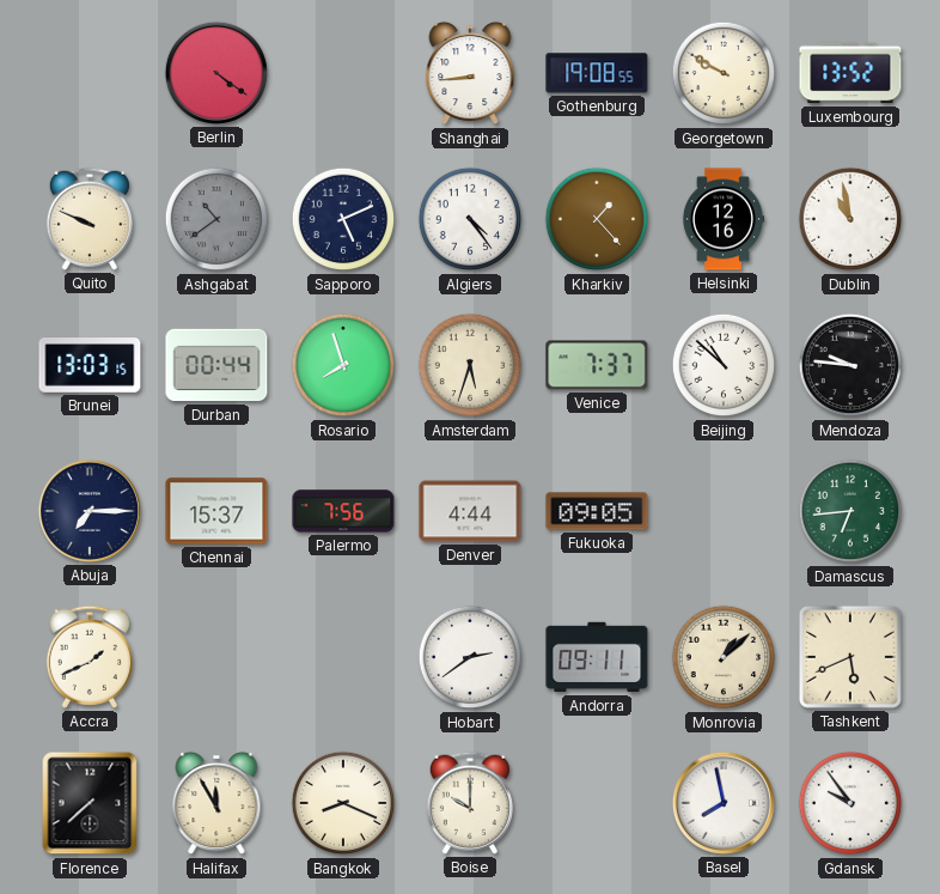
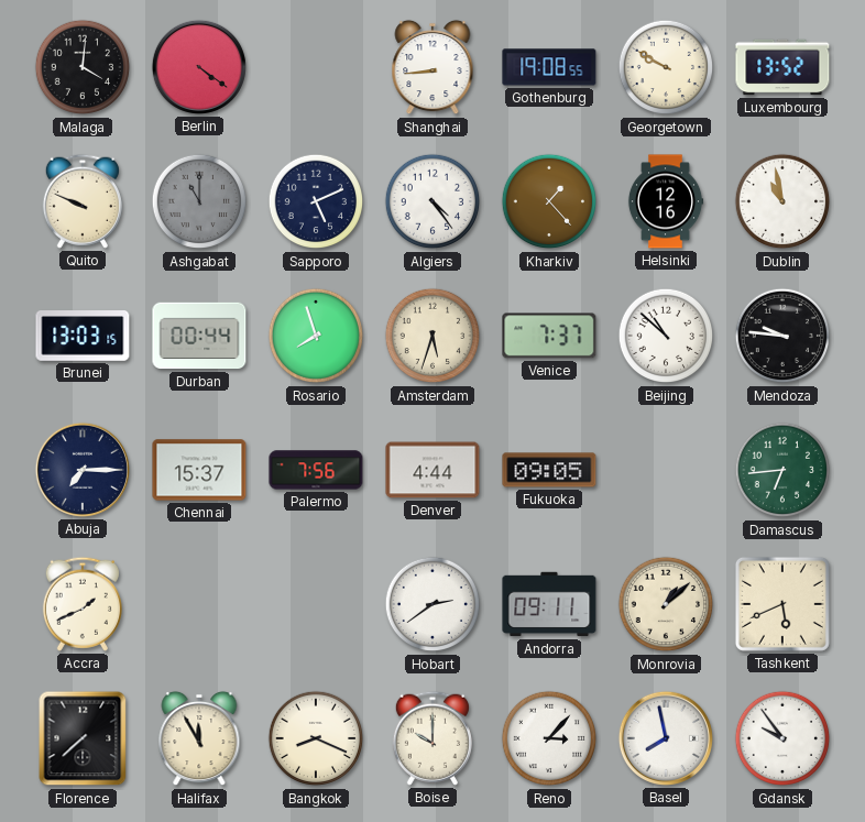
Malaga: none -> 4:01 (83, 67)
Ashgabat: 10:39 -> 11:00 (199, 201)
Reno: none -> 3:07 (549, 738)
